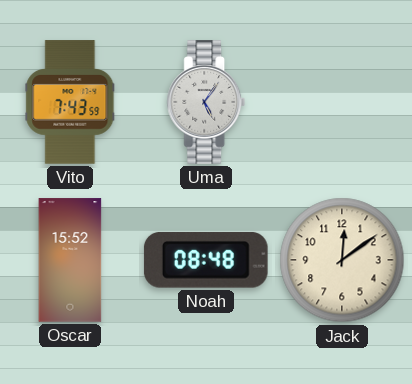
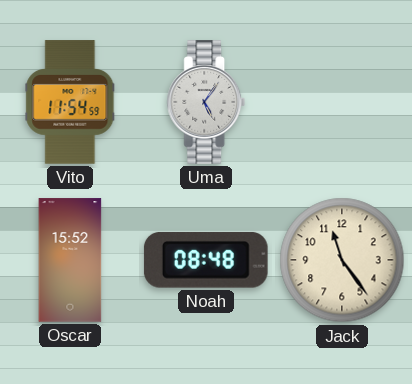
Vito: 7:43 -> 11:54 (70, 102)
Jack: 12:09 -> 11:24 (342, 260)
